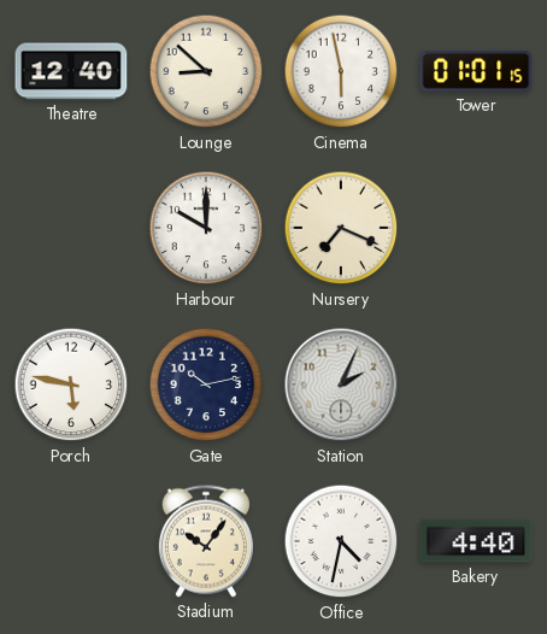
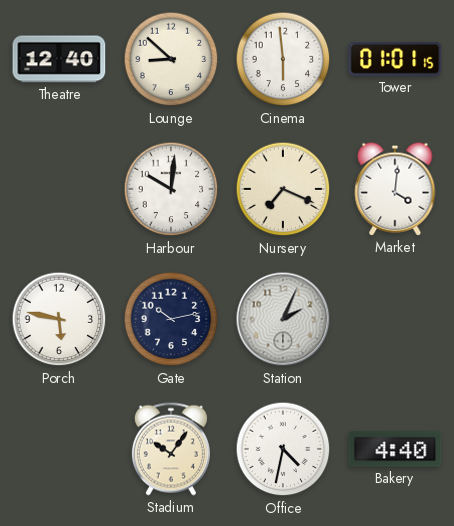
Cinema: 5:58 -> 5:59 (283, 59)
Harbour: 10:00 -> 10:01 (171, 189)
Market: none -> 4:01 (395, 189)
